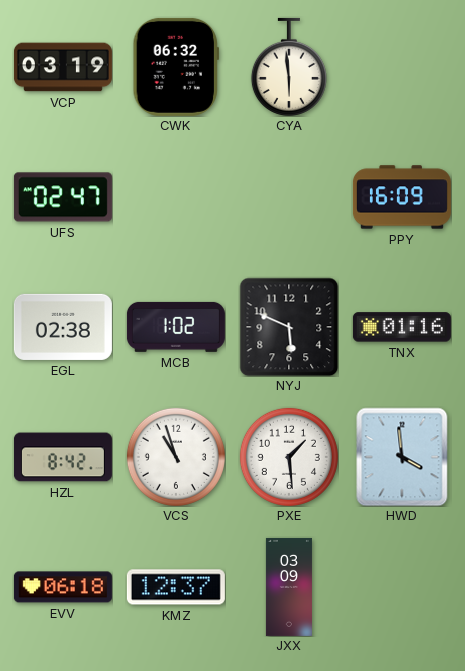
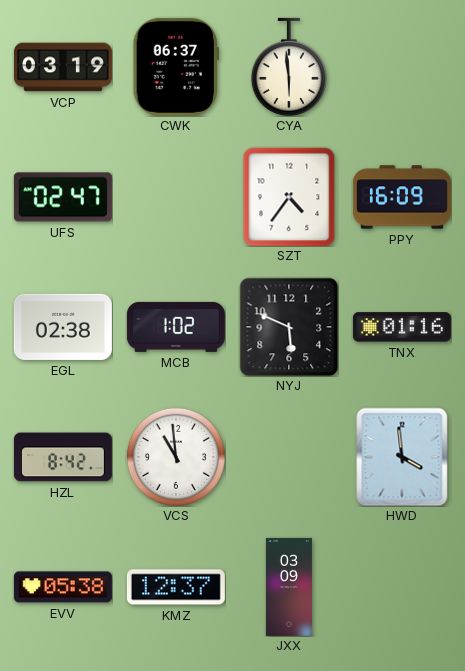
CWK: 06:32 -> 06:37 (176, 67)
SZT: none -> 4:36 (289, 197)
VCS: 10:57 -> 10:59 (176, 457)
PXE: 1:29 -> none (289, 457)
EVV: 06:18 -> 05:38 (63, 587)
